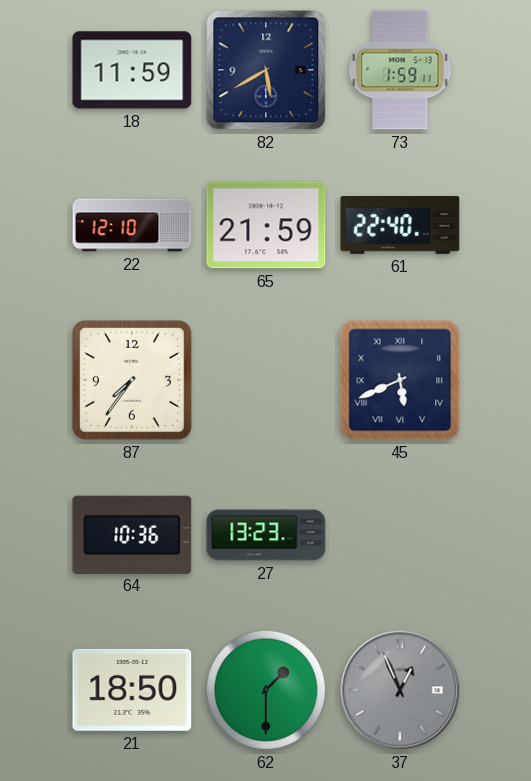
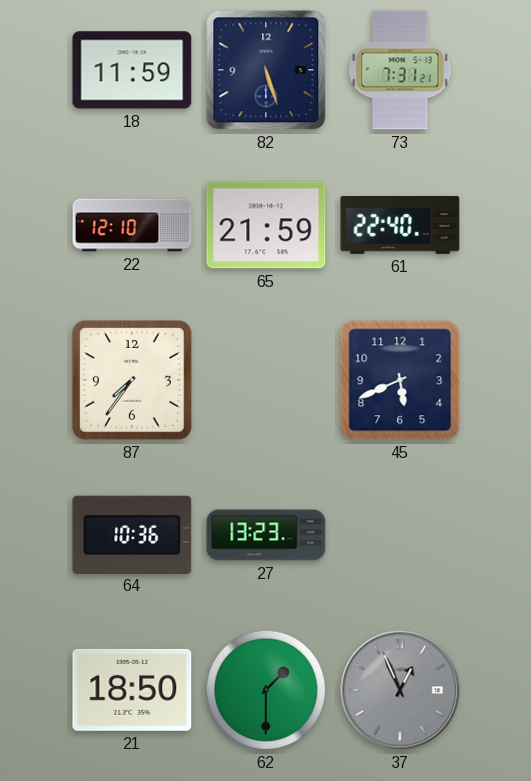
82: 5:40 -> 5:27 (266, 70)
73: 1:59 -> 7:31 (400, 70)
45 numerals: Roman -> Arabic (400, 380)
